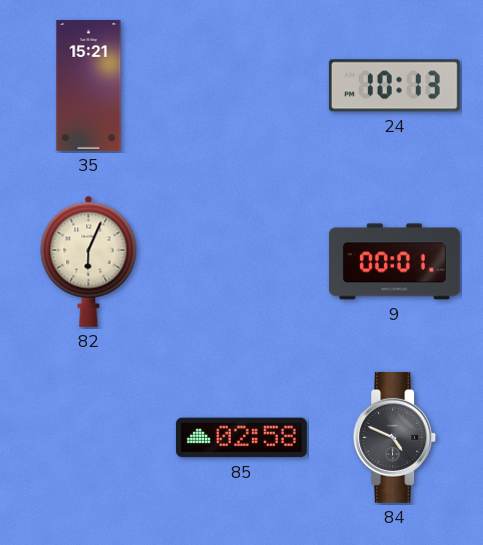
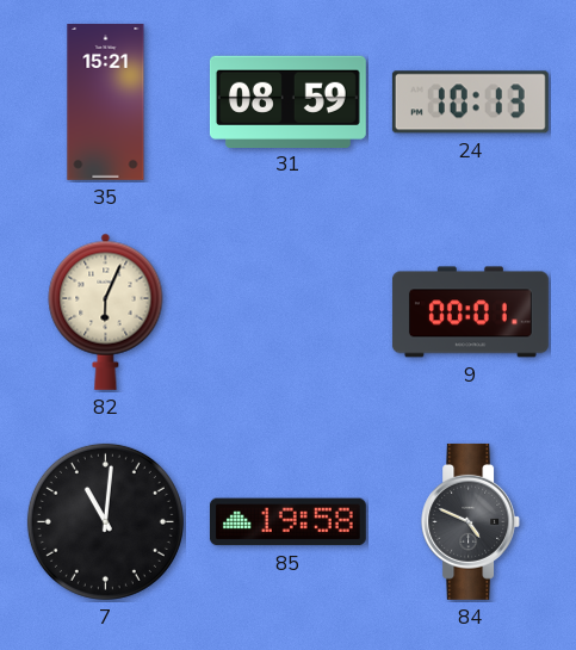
31: none -> 08:59 (287, 101)
7: none -> 11:01 (105, 521)
85: 02:58 -> 19:58 (287, 522)
